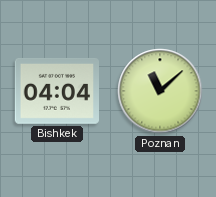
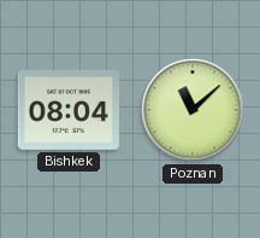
Bishkek: 04:04 -> 08:04 (69, 110)
